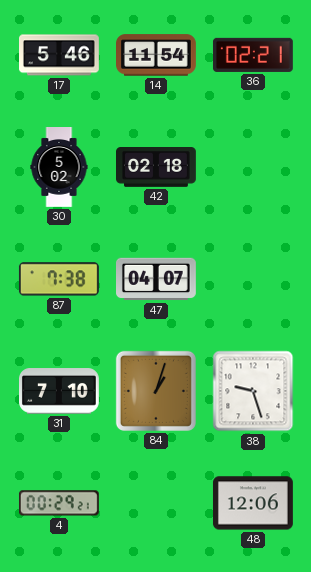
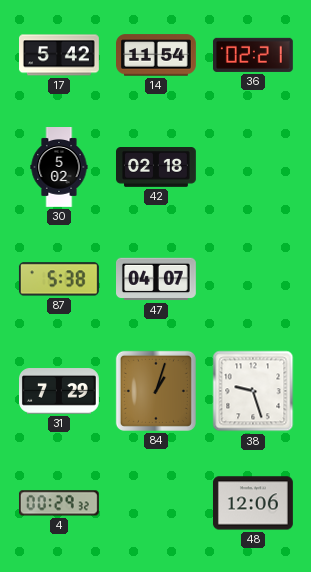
17: 5:46 -> 5:42 (60, 55)
87: 7:38 -> 5:38 (59, 279)
31: 7:10 -> 7:29 (60, 391)
4: 00:29:21 -> 00:29:32 (59, 503)
